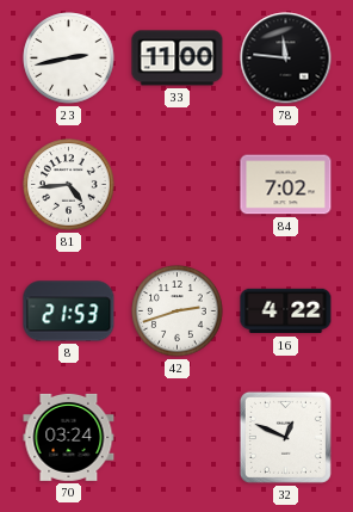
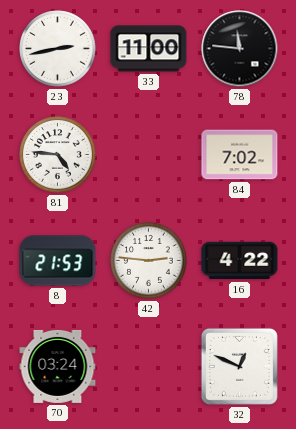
81: 4:44 -> 4:46 (58, 155)
42: 2:42 -> 2:46 (149, 261)
